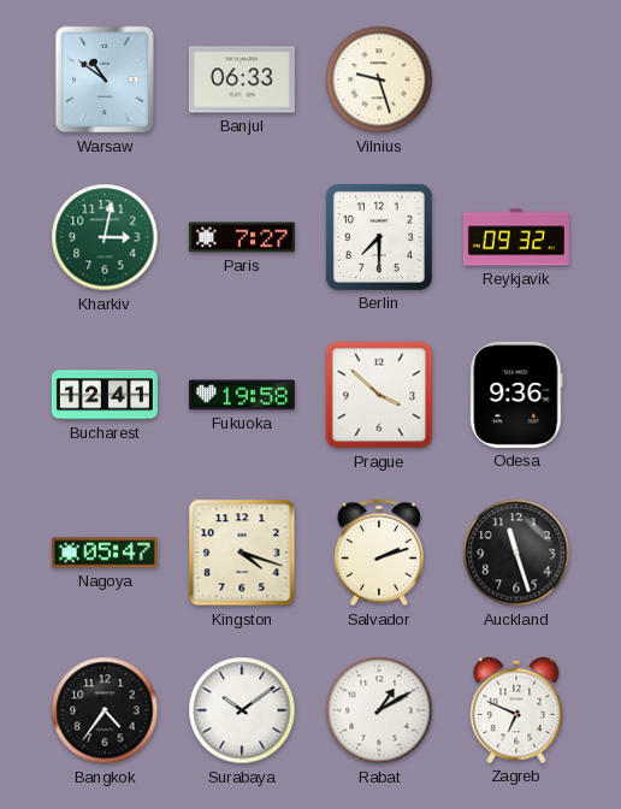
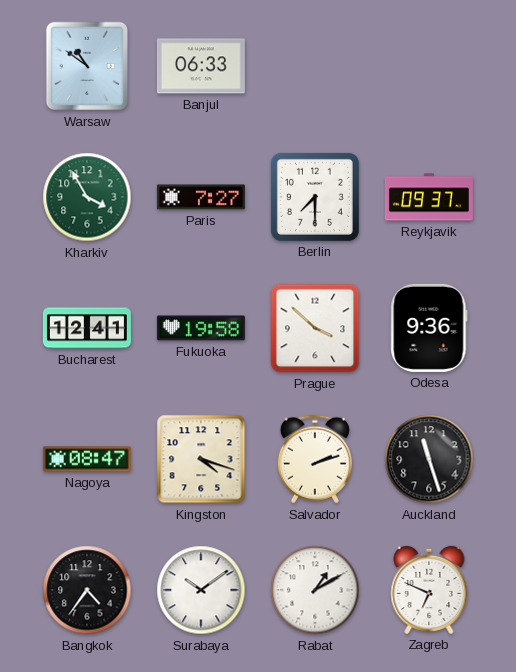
Vilnius: 9:27 -> none (379, 79)
Kharkiv: 3:02 -> 3:55 (87, 197)
Reykjavik: 09:32 -> 09:37 (429, 197)
Nagoya: 05:47 -> 08:47 (87, 459)
